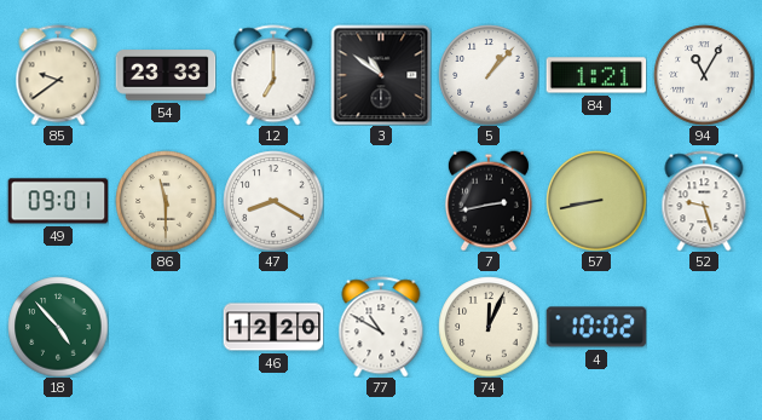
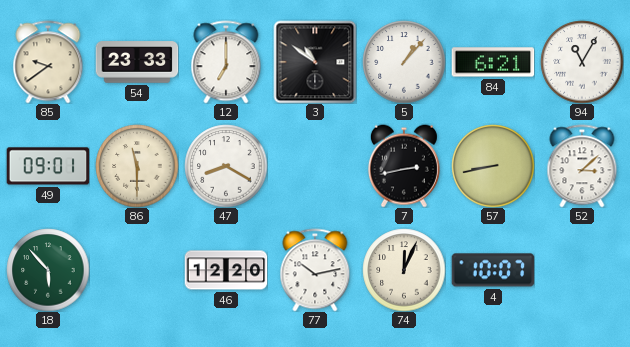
84: 1:21 -> 6:21 (493, 62)
52: 9:27 -> 3:08 (582, 166)
18: 4:53 -> 5:53 (48, 270)
77: 10:50 -> 10:13 (315, 270)
4: 10:02 -> 10:07 (493, 270)
